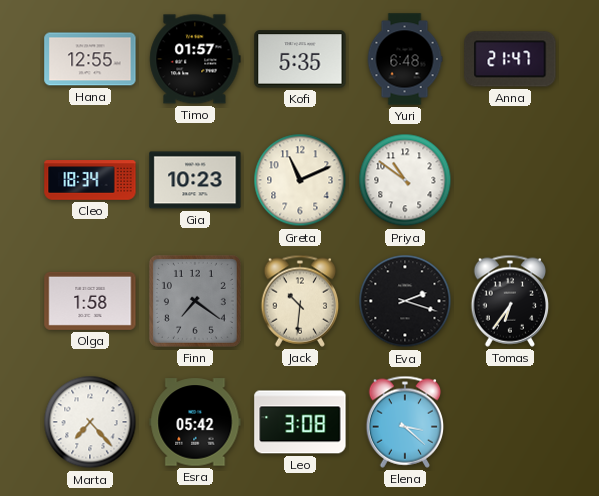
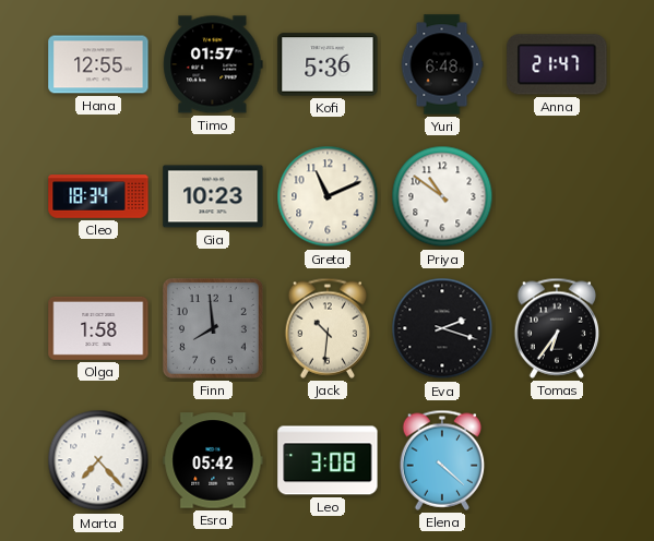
Kofi: 5:35 -> 5:36 (328, 64)
Finn: 7:21 -> 7:59 (213, 328)
Elena: 3:22 -> 4:22 (442, 460)
